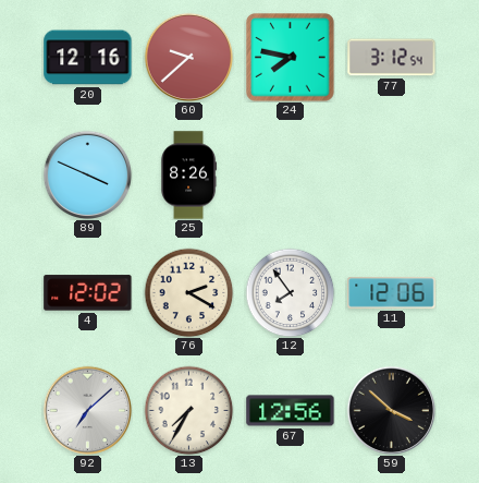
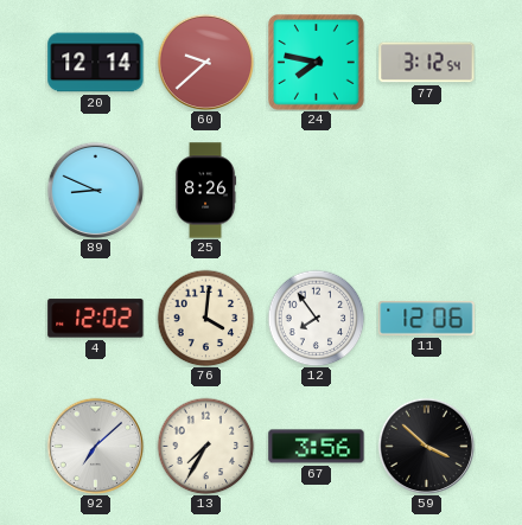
20: 12:16 -> 12:14 (96, 63)
89: 3:49 -> 8:49 (95, 190)
76: 2:20 -> 4:01 (205, 318)
67: 12:56 -> 3:56 (317, 447)
